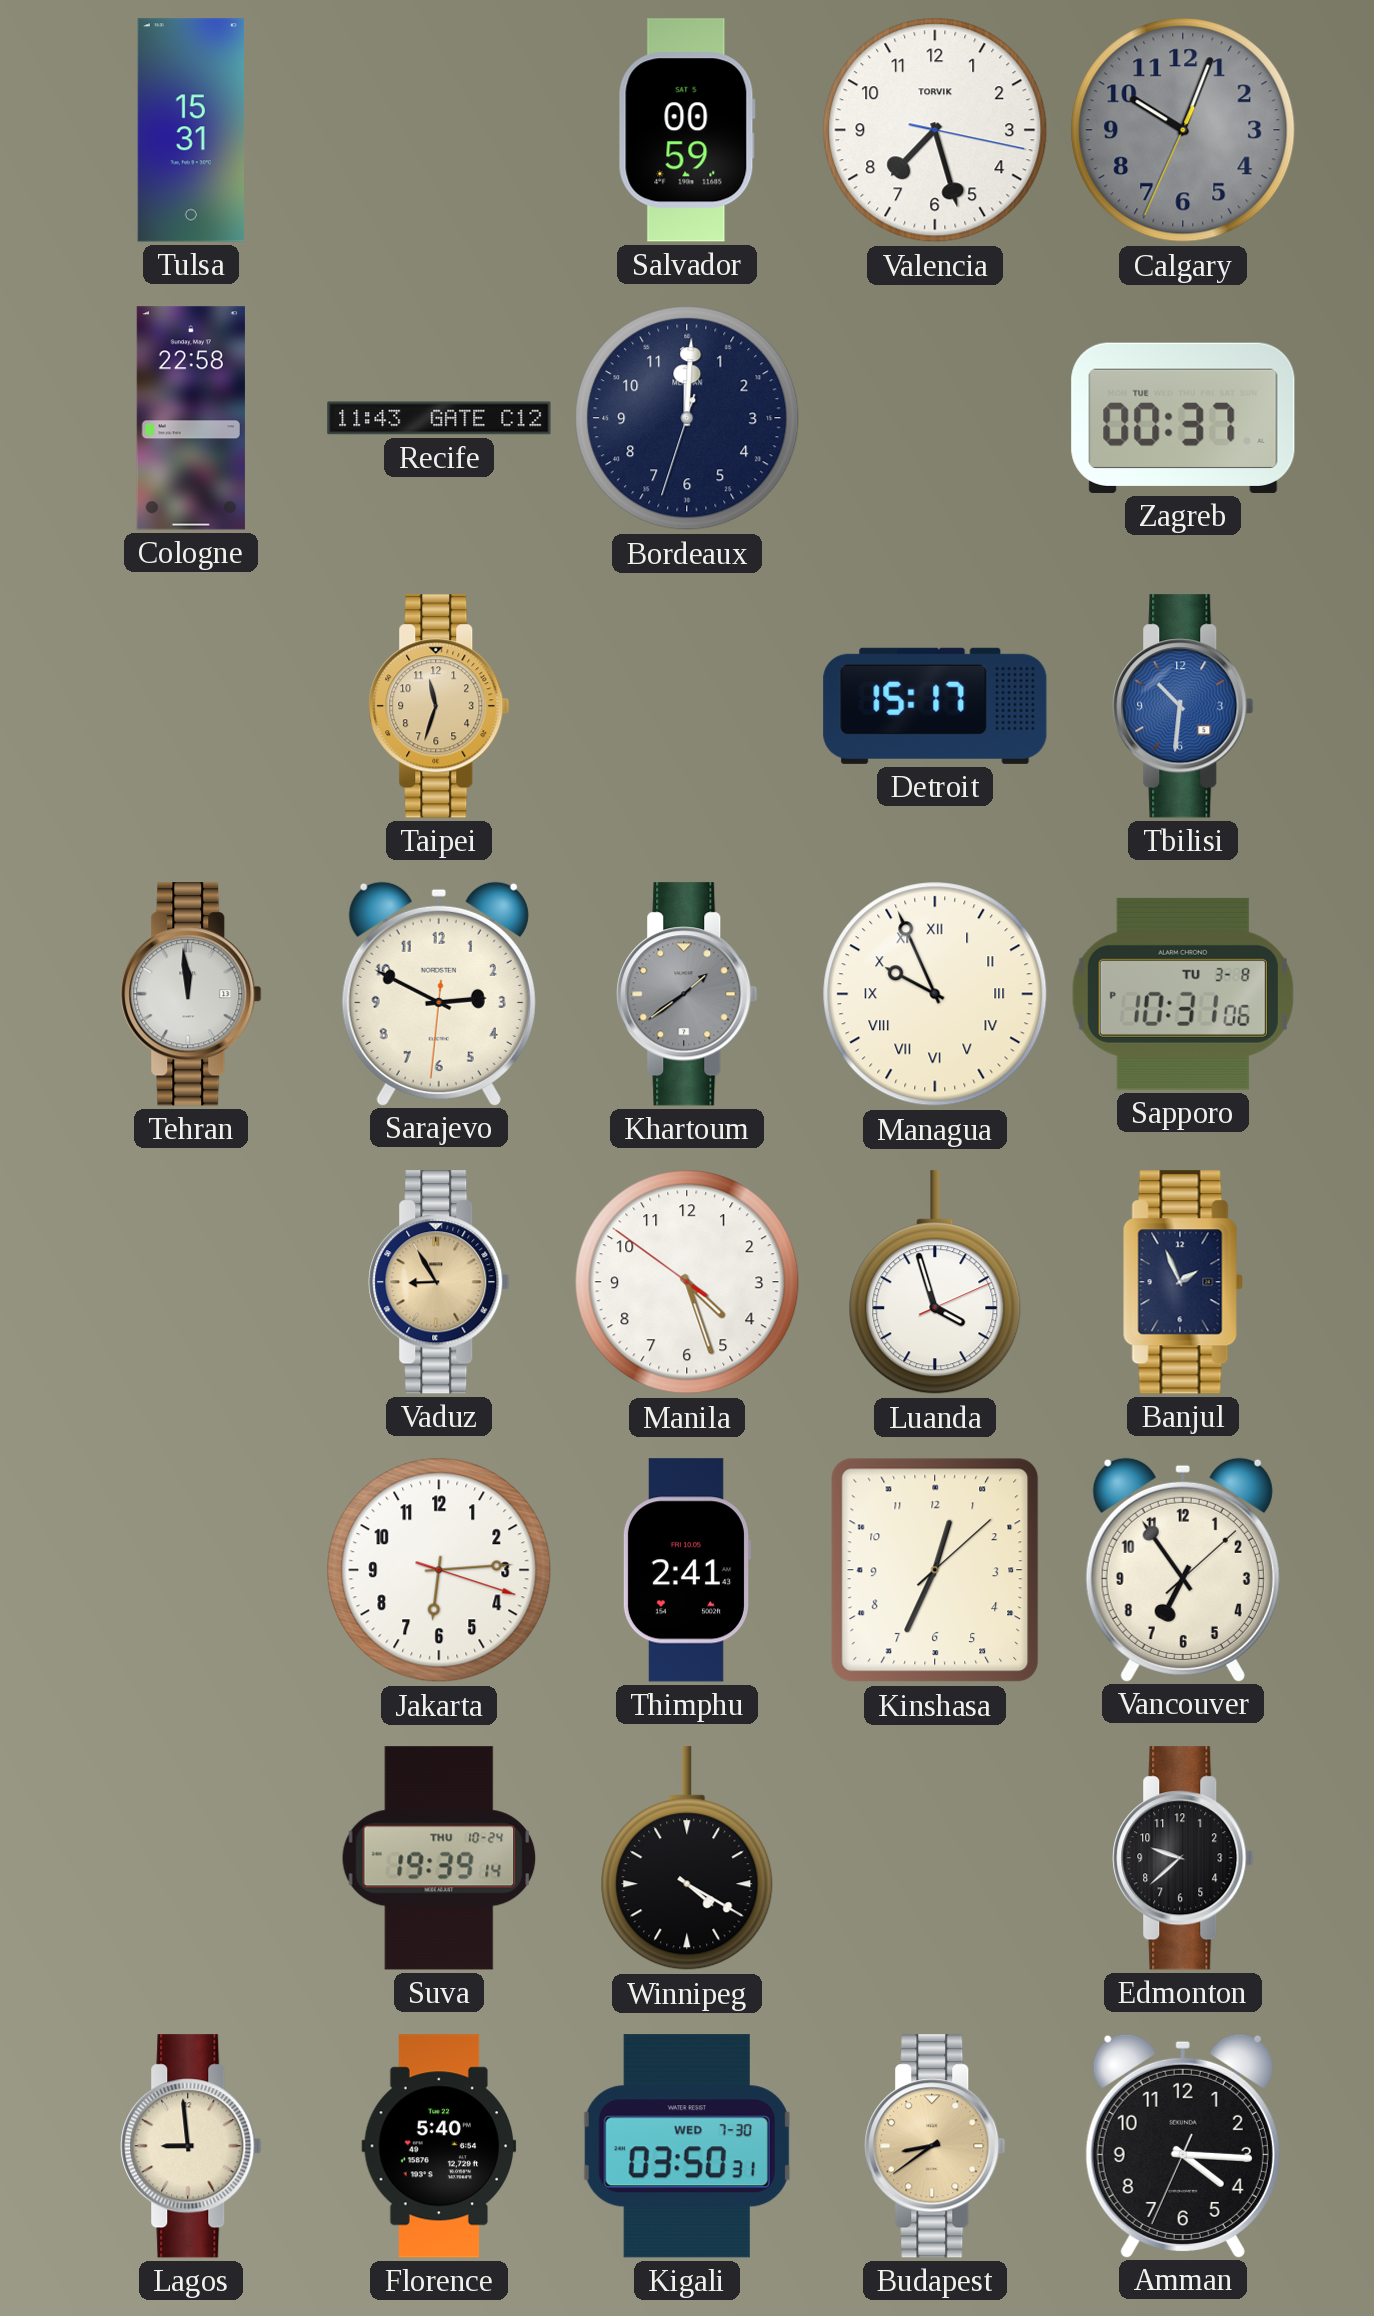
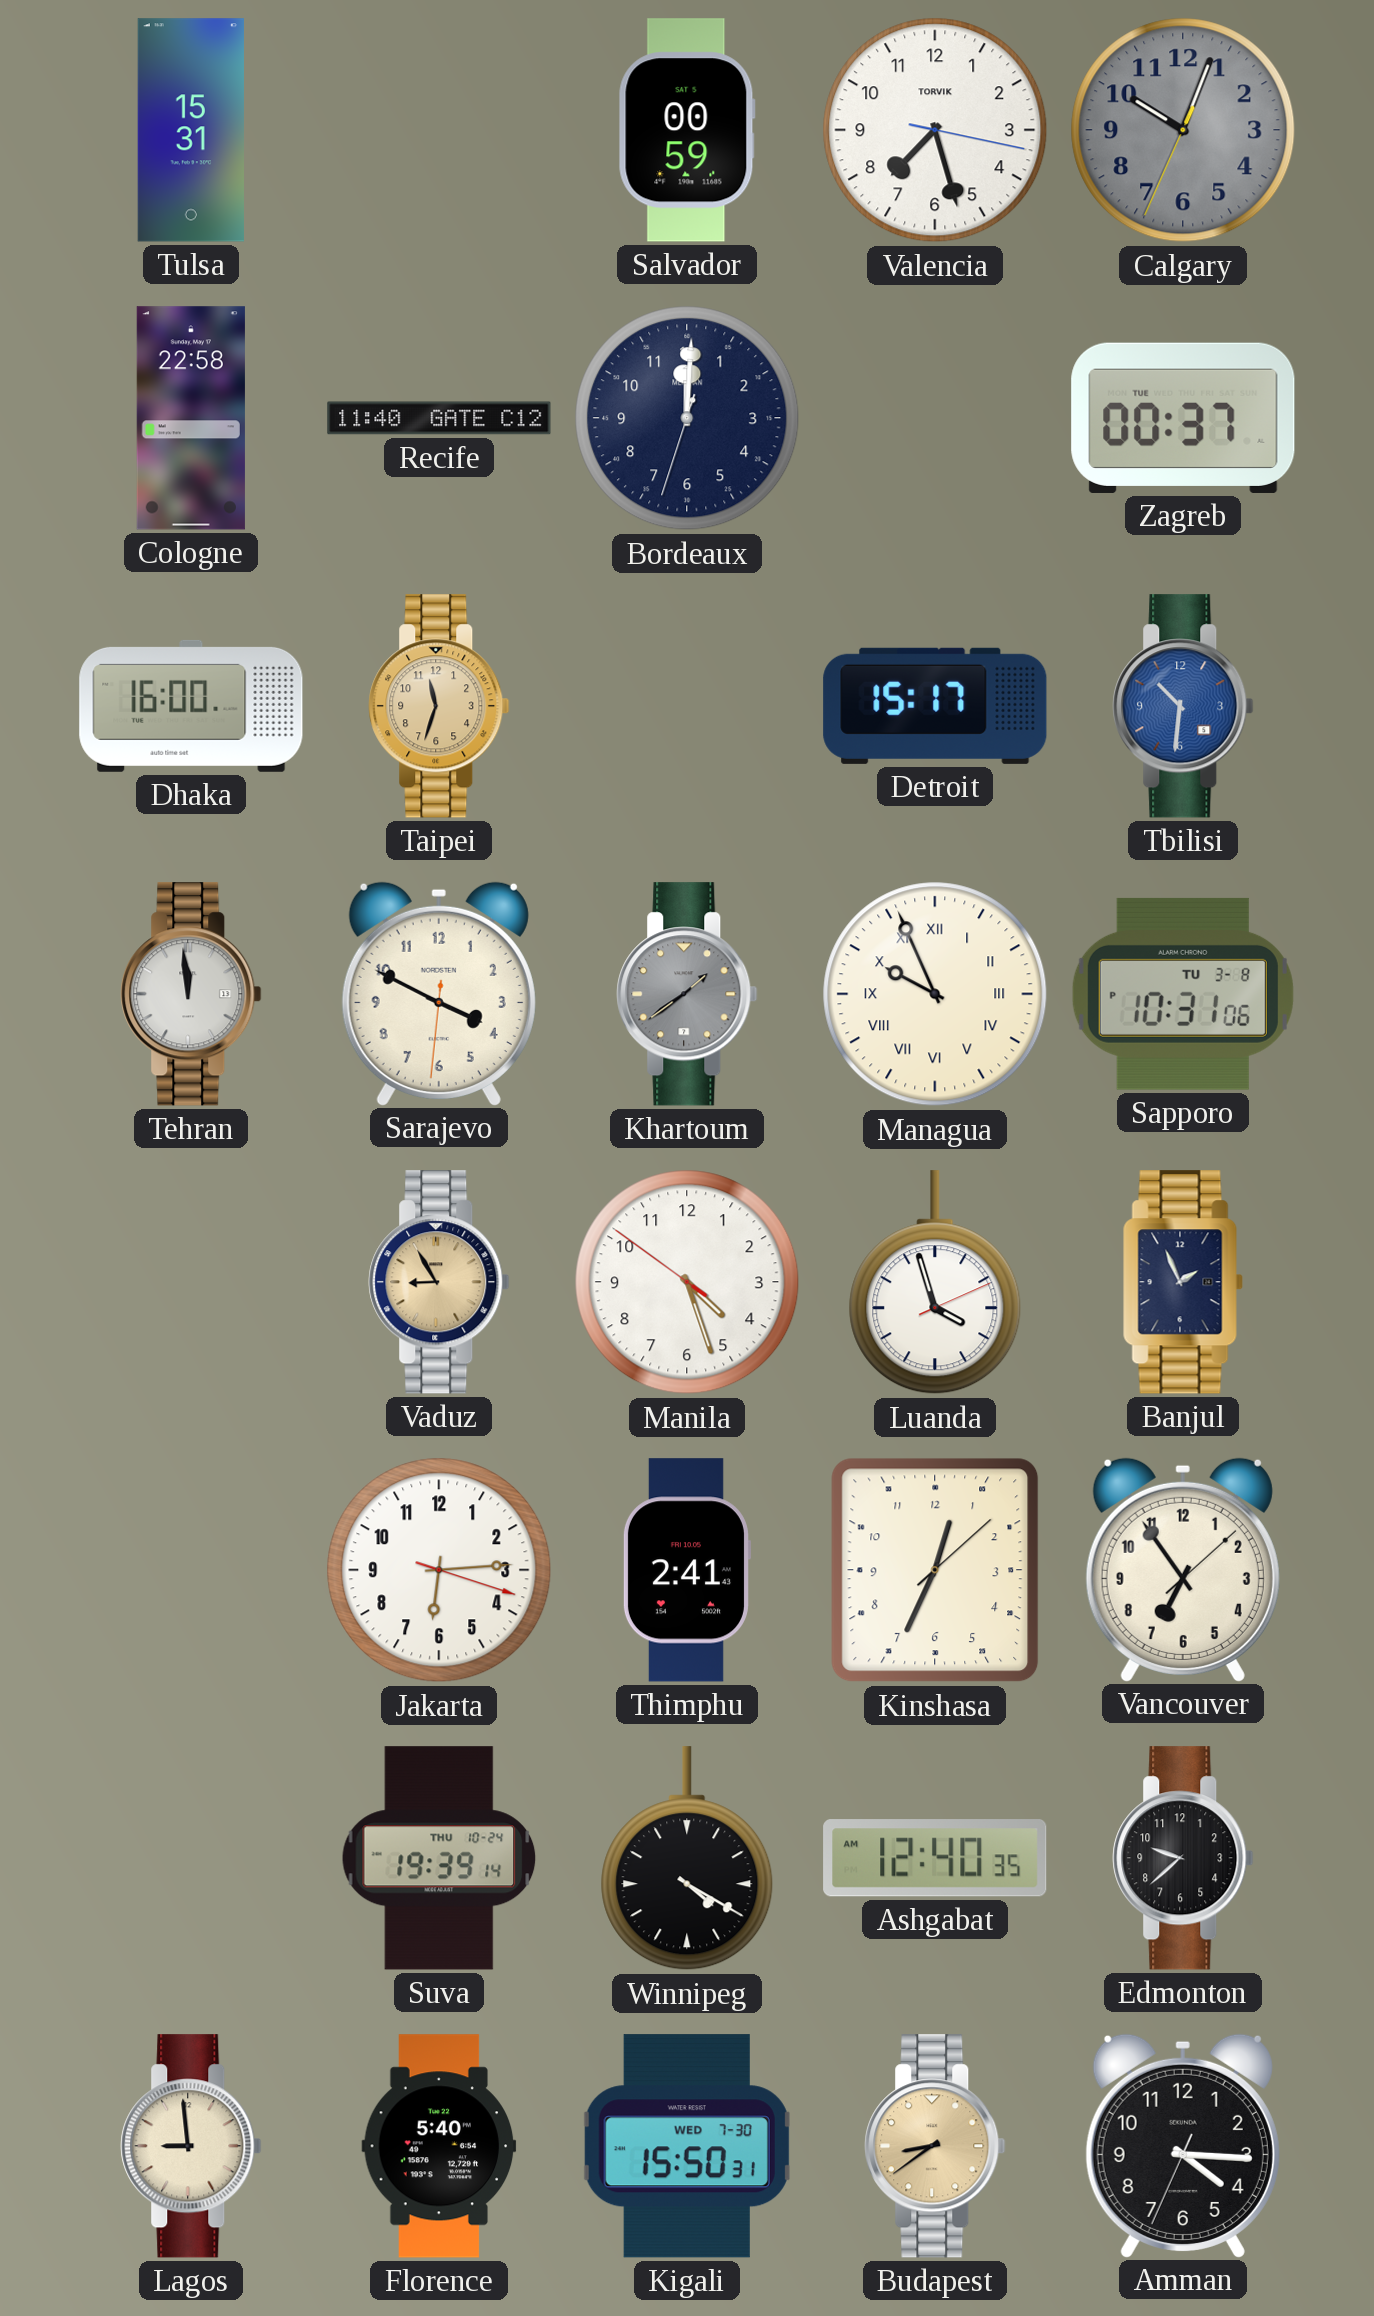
Recife: 11:43 -> 11:40 (439, 418)
Dhaka: none -> 16:00 (191, 706)
Sarajevo: 2:49 -> 3:49 (439, 993)
Ashgabat: none -> 12:40 (935, 1858)
Kigali: 03:50 -> 15:50 (687, 2146)
